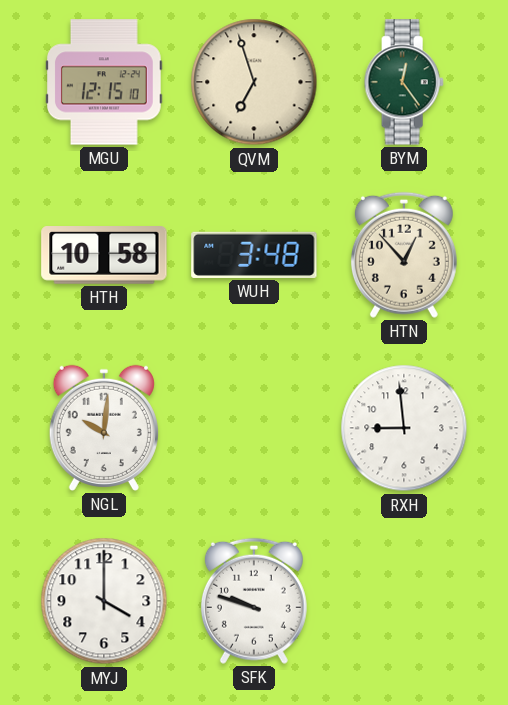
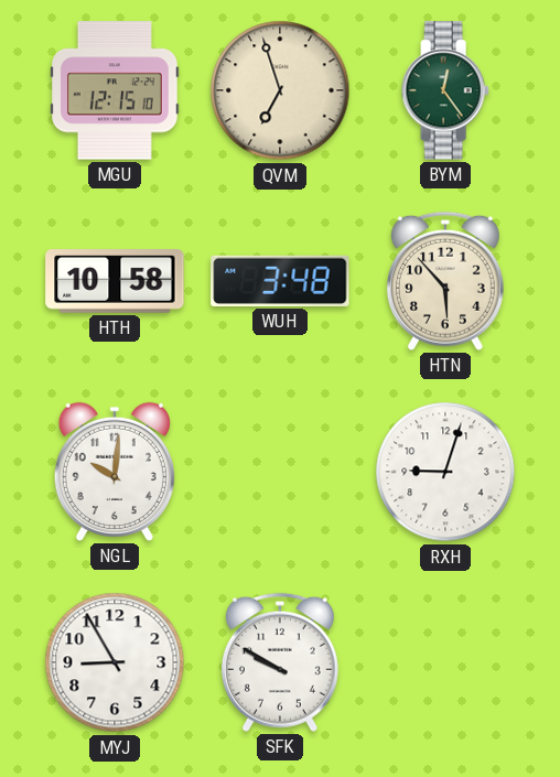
HTN: 12:53 -> 5:53 (445, 281)
RXH: 8:59 -> 9:03 (445, 472)
MYJ: 4:00 -> 8:55 (115, 662)
SFK: 9:48 -> 9:50 (280, 662)
